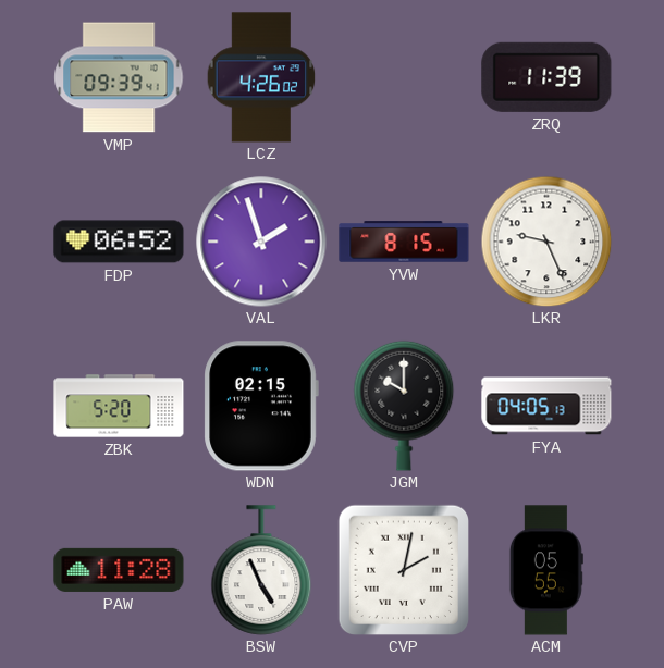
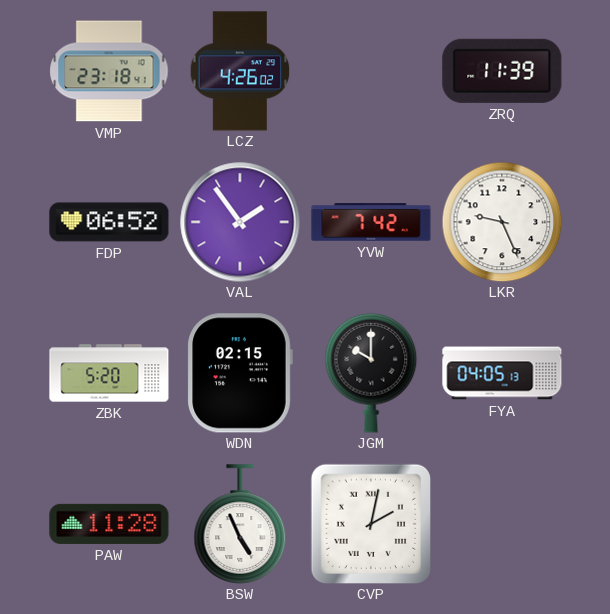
VMP: 09:39 -> 23:18 (109, 71)
VAL: 1:57 -> 1:54 (240, 222)
YVW: 8:15 -> 7:42 (371, 222)
ACM: 05:55 -> none (546, 570)
